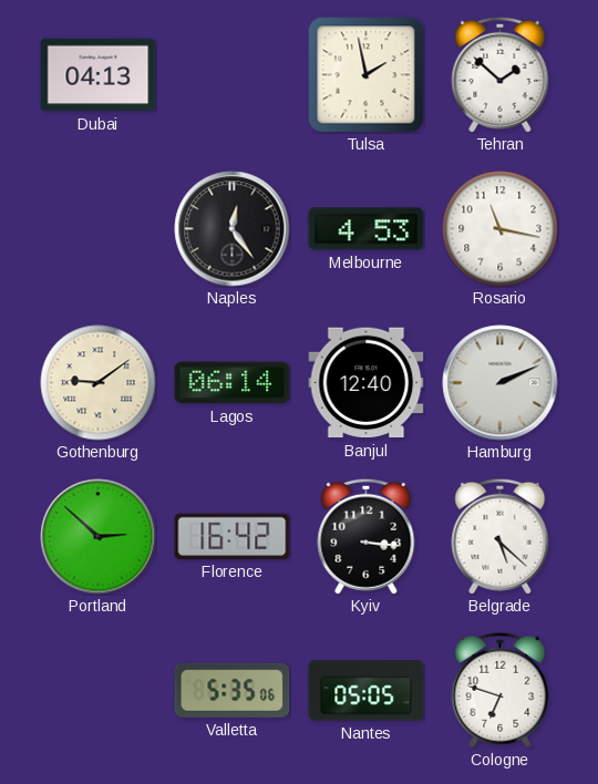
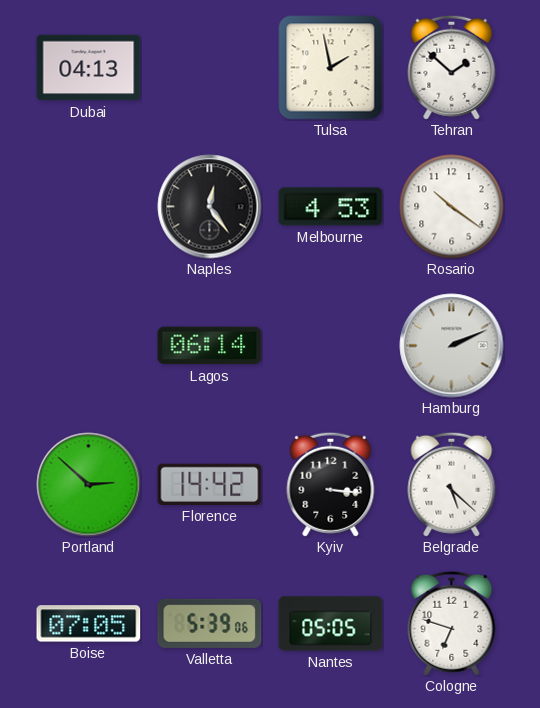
Rosario: 11:17 -> 10:21 (452, 207)
Gothenburg: 9:09 -> none (99, 383)
Banjul: 12:40 -> none (367, 383)
Florence: 16:42 -> 14:42 (210, 484)
Boise: none -> 07:05 (89, 624)
Valletta: 5:35 -> 5:39 (210, 623)
